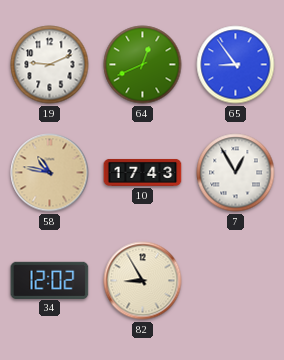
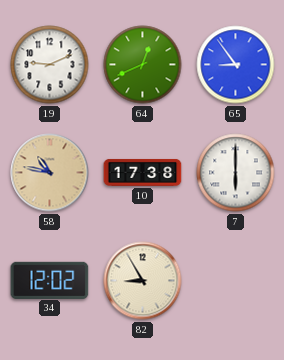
10: 17:43 -> 17:38 (143, 172)
7: 12:55 -> 6:00 (236, 173)
